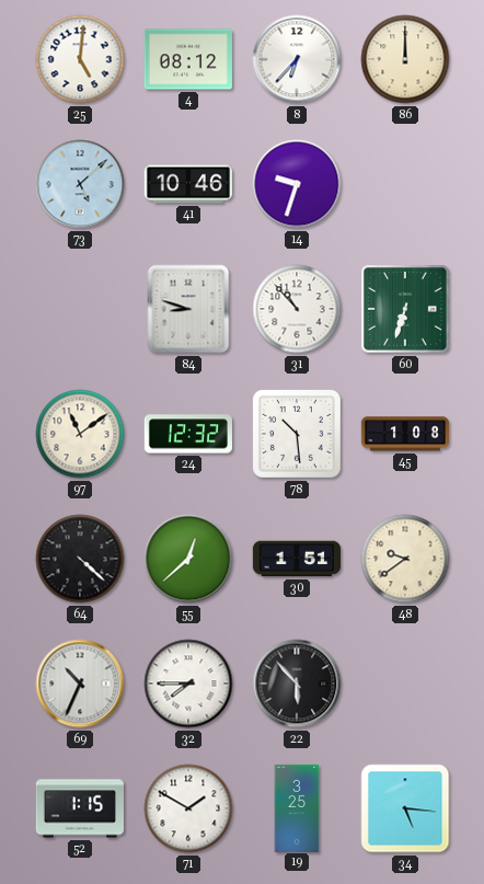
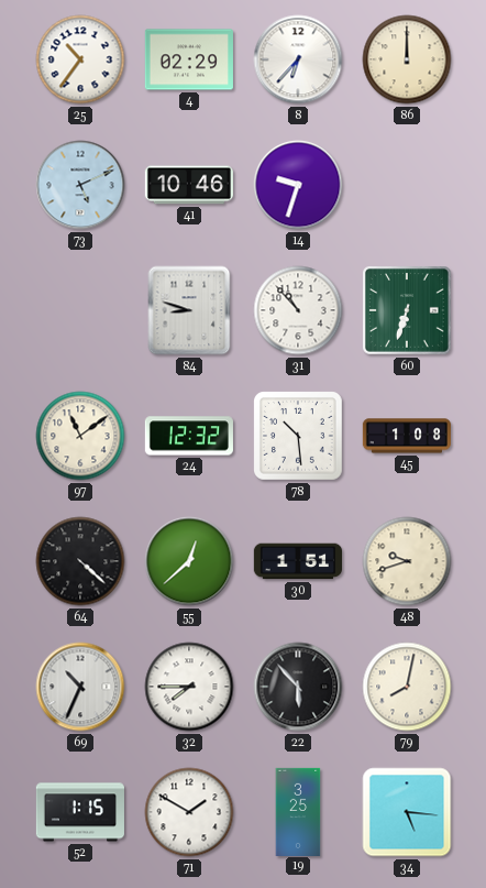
25: 5:01 -> 10:36 (80, 59)
4: 08:12 -> 02:29 (189, 59)
73: 5:08 -> 5:11 (80, 185)
48: 9:39 -> 9:42 (407, 561)
79: none -> 8:02 (407, 687)
